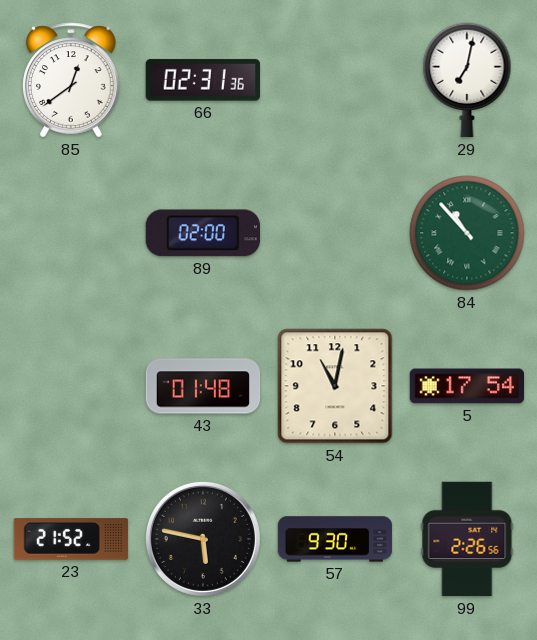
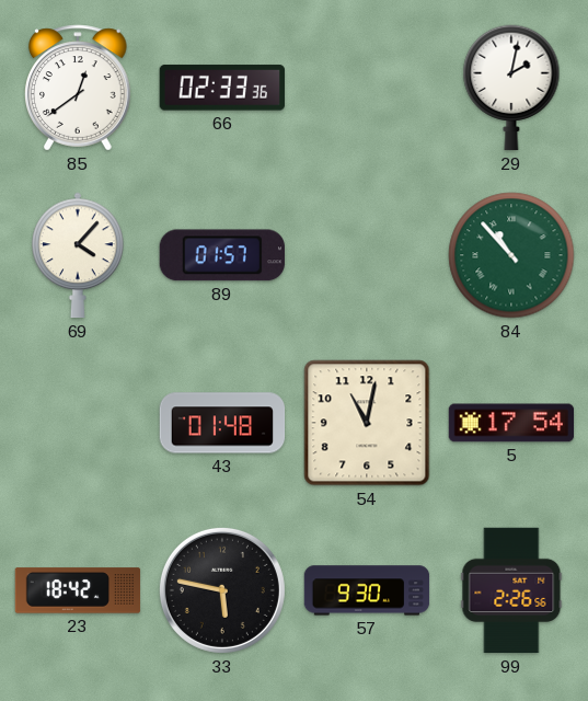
66: 02:31 -> 02:33 (222, 88)
29: 7:02 -> 2:02 (511, 88)
69: none -> 4:07 (78, 255)
89: 02:00 -> 01:57 (222, 255)
23: 21:52 -> 18:42 (78, 590)
